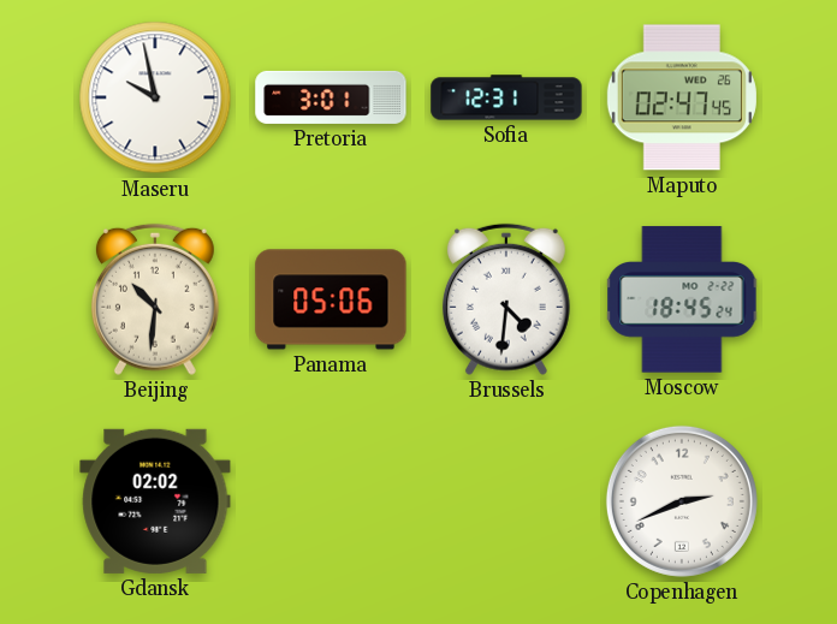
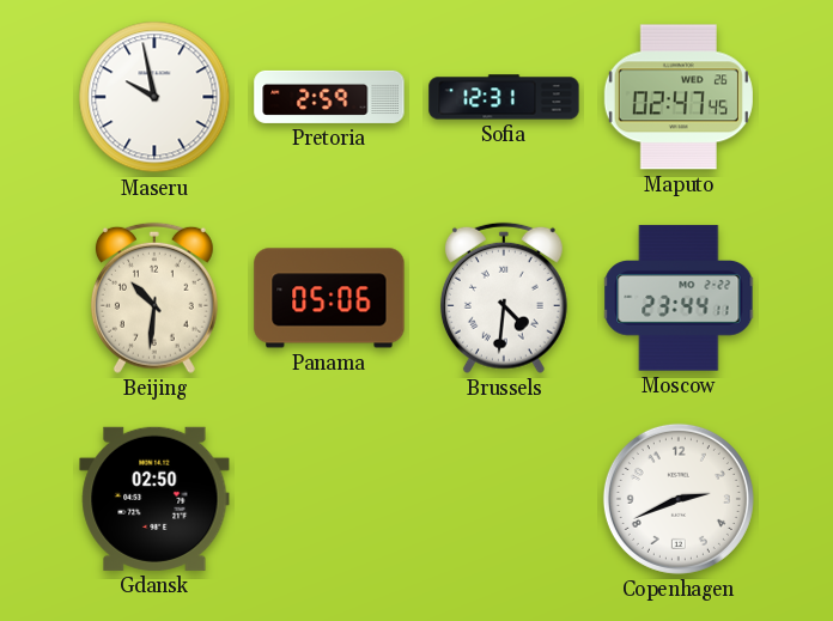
Pretoria: 3:01 -> 2:59 (329, 97)
Moscow: 18:45 -> 23:44 (679, 298)
Gdansk: 02:02 -> 02:50 (154, 499)
